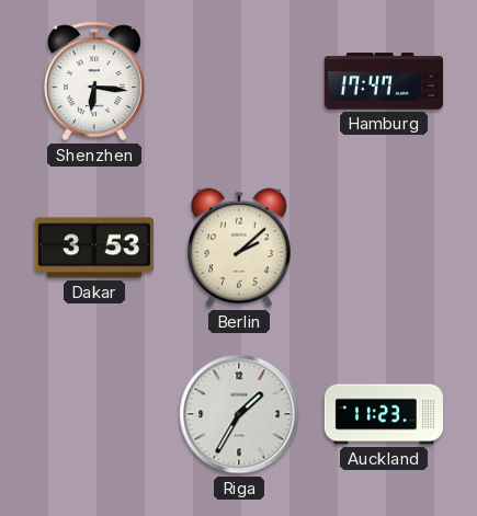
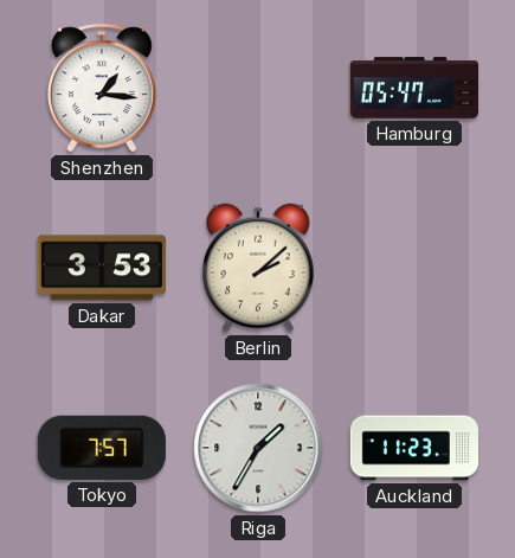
Shenzhen: 6:16 -> 1:16 (102, 88)
Hamburg: 17:47 -> 05:47 (413, 88)
Tokyo: none -> 7:57 (102, 448)
